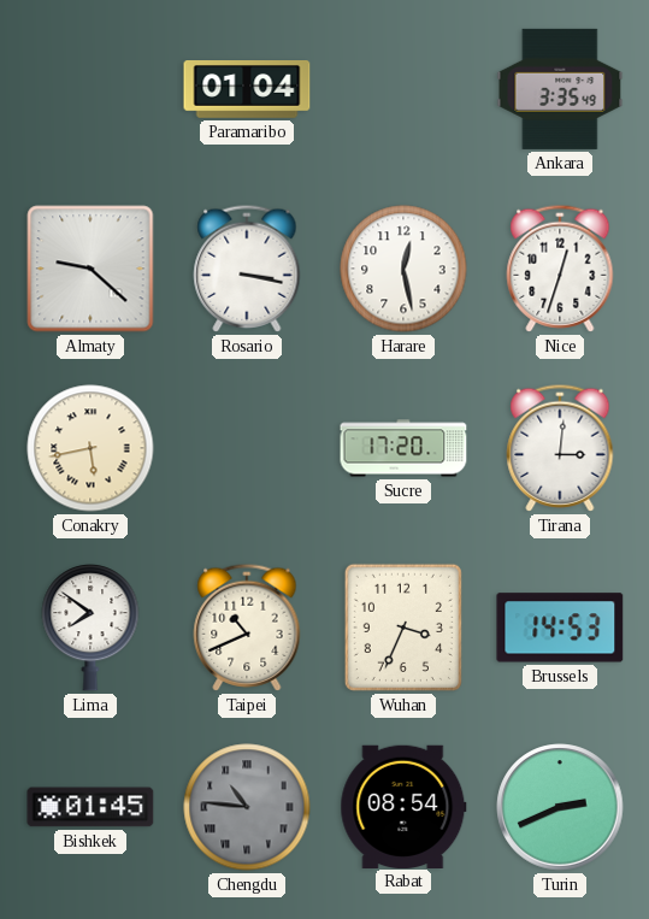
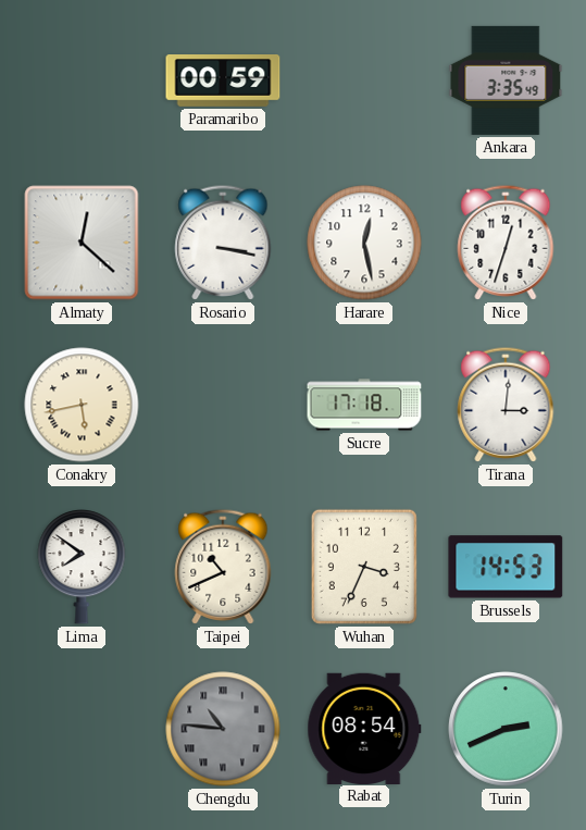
Paramaribo: 01:04 -> 00:59 (223, 82)
Almaty: 9:22 -> 12:22 (82, 243)
Sucre: 17:20 -> 17:18 (364, 405)
Bishkek: 01:45 -> none (90, 807)
